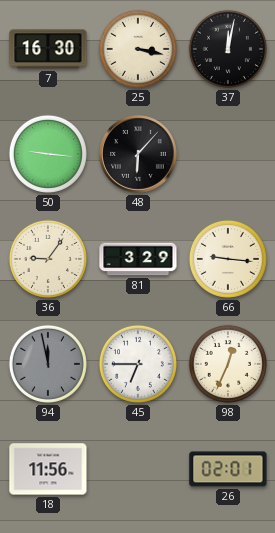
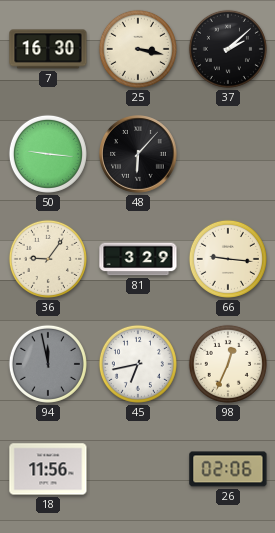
37: 12:02 -> 2:08 (228, 49)
45: 6:45 -> 6:43 (138, 364)
26: 02:01 -> 02:06 (228, 469)
